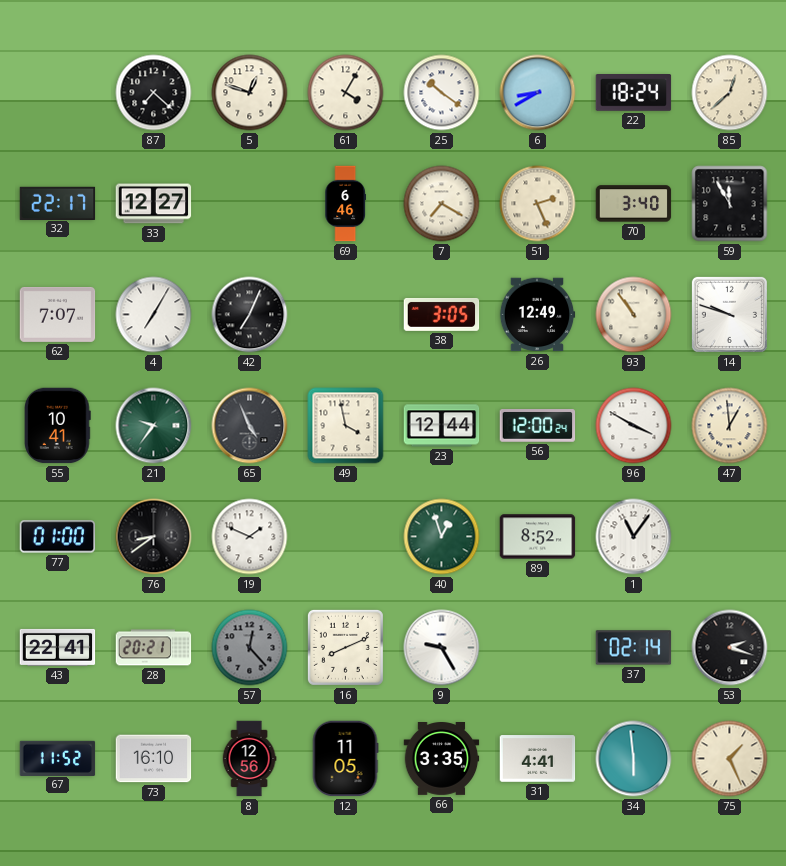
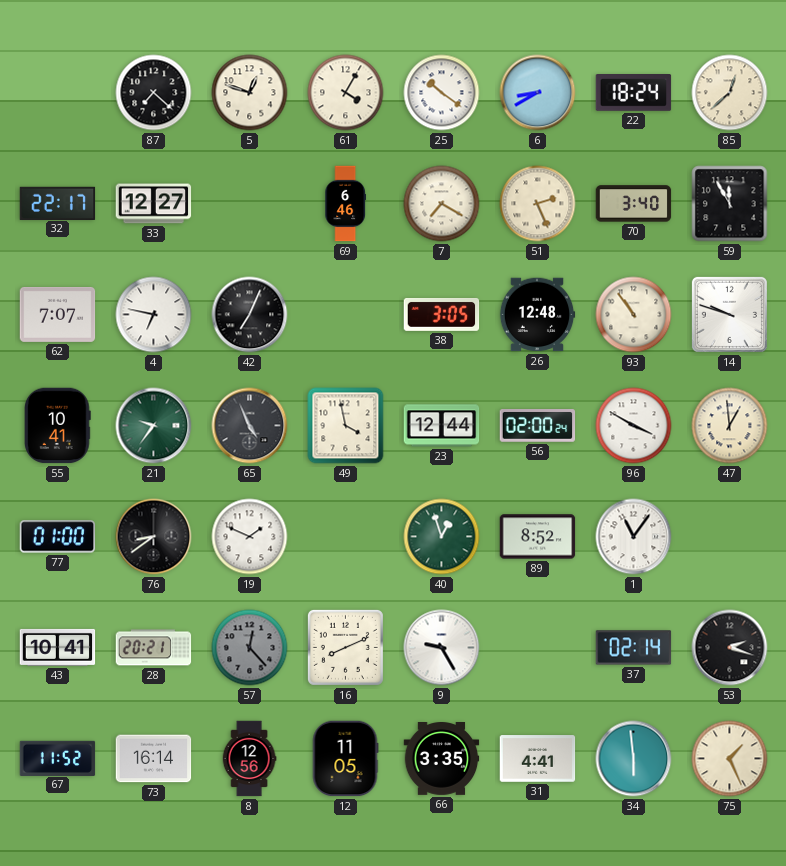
4: 7:05 -> 6:47 (154, 315)
26: 12:49 -> 12:48 (537, 315)
56: 12:00 -> 02:00 (538, 426)
43: 22:41 -> 10:41 (58, 647)
73: 16:10 -> 16:14 (154, 759)
